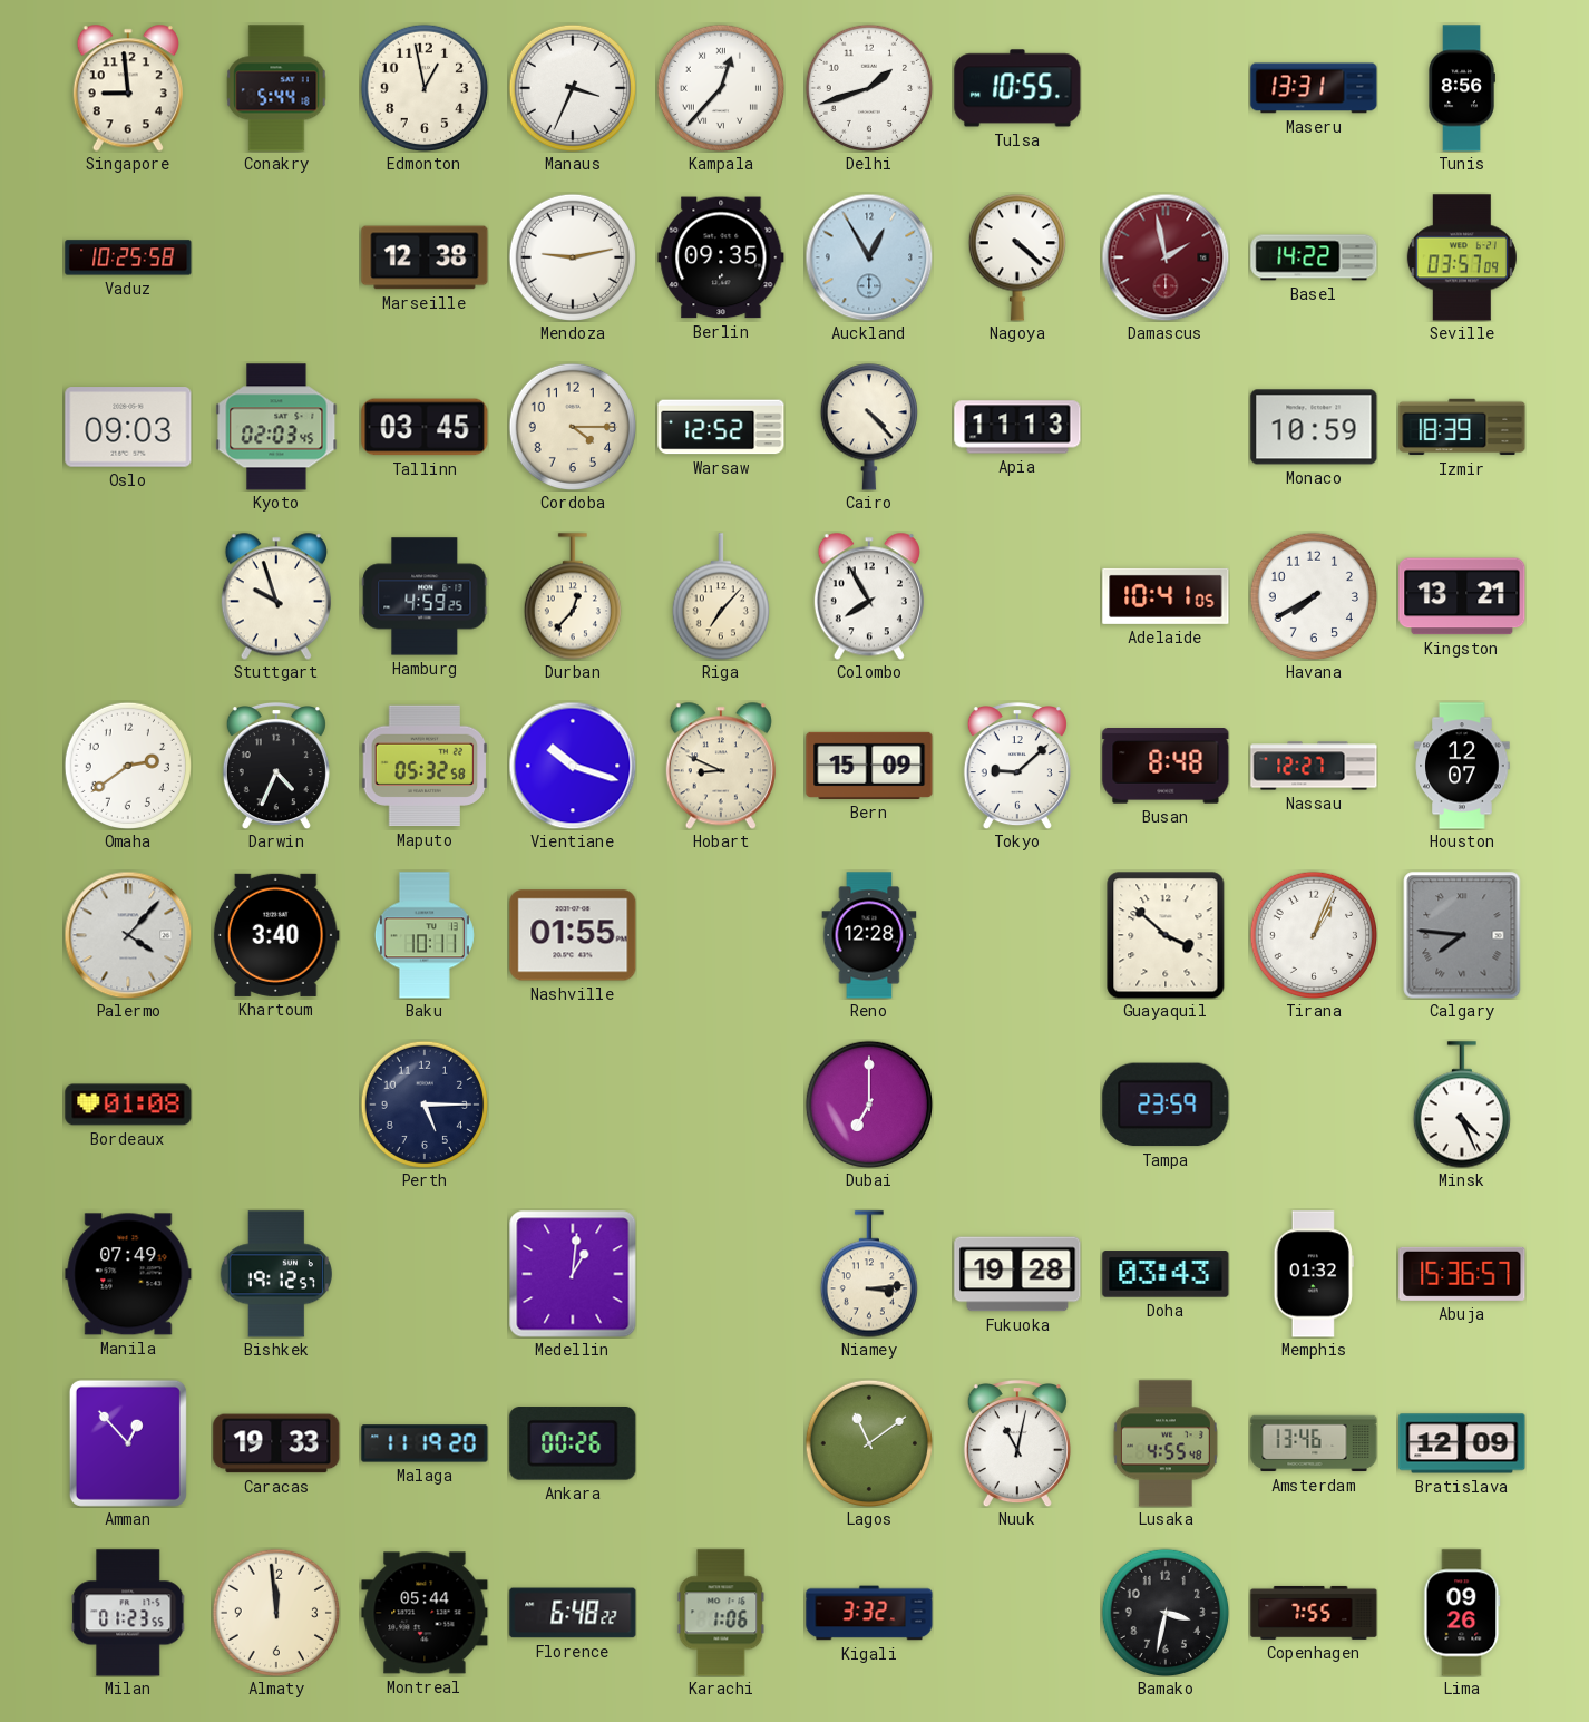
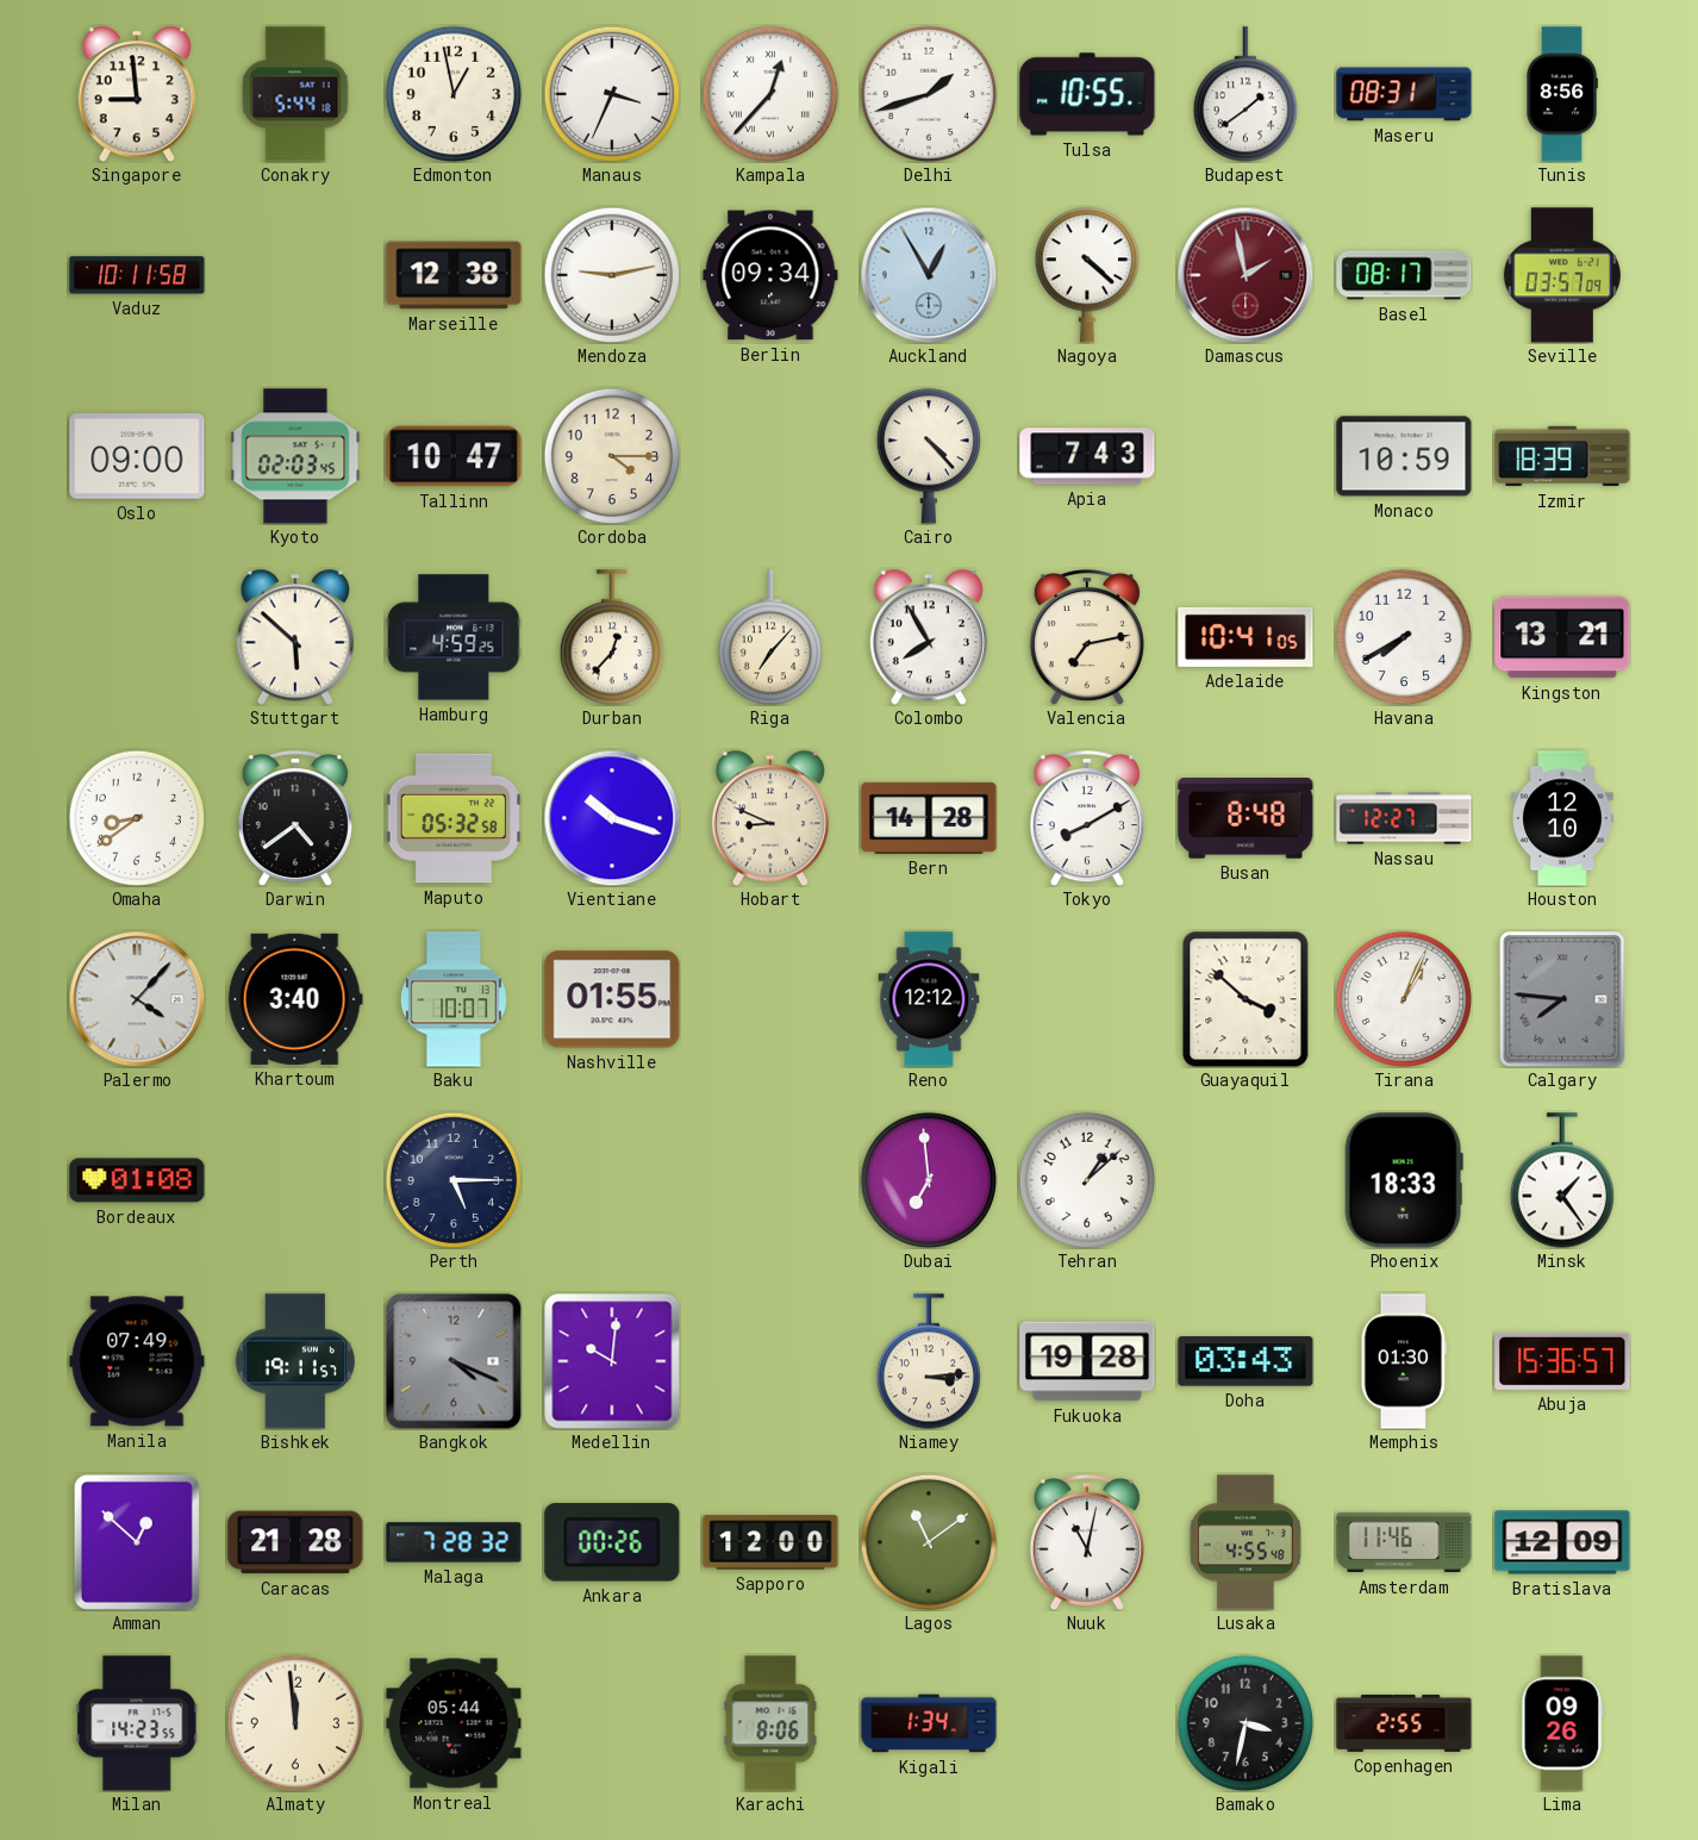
Budapest: none -> 1:39 (1246, 94)
Maseru: 13:31 -> 08:31 (1404, 94)
Vaduz: 10:25 -> 10:11 (137, 275)
Berlin: 09:35 -> 09:34 (770, 275)
Basel: 14:22 -> 08:17 (1404, 275)
Oslo: 09:03 -> 09:00 (137, 456)
Tallinn: 03:45 -> 10:47 (454, 456)
Warsaw: 12:52 -> none (721, 427)
Apia: 11:13 -> 7:43 (1087, 456)
Stuttgart: 9:57 -> 5:52 (295, 637)
Valencia: none -> 7:13 (1087, 637)
Omaha: 2:39 -> 8:39 (136, 817)
Darwin: 4:34 -> 4:39 (295, 818)
Bern: 15:09 -> 14:28 (929, 818)
Tokyo: 9:08 -> 8:10 (1087, 818)
Houston: 12:07 -> 12:10 (1562, 818)
Baku: 10:11 -> 10:07 (454, 999)
Reno: 12:28 -> 12:12 (929, 999)
Dubai: 7:00 -> 6:59 (928, 1179)
Tehran: none -> 1:08 (1086, 1179)
Tampa: 23:59 -> none (1166, 1105)
Phoenix: none -> 18:33 (1404, 1180)
Minsk: 4:26 -> 1:24 (1562, 1180)
Bishkek: 19:12 -> 19:11 (295, 1361)
Bangkok: none -> 4:19 (454, 1361)
Medellin: 1:01 -> 10:01 (612, 1361)
Memphis: 01:32 -> 01:30 (1404, 1361)
Amman: 12:53 -> 12:52 (137, 1542)
Caracas: 19:33 -> 21:28 (295, 1542)
Malaga: 11:19 -> 7:28 (454, 1542)
Sapporo: none -> 12:00 (770, 1542)
Amsterdam: 13:46 -> 11:46 (1404, 1542)
Milan: 01:23 -> 14:23 (137, 1723)
Florence: 6:48 -> none (573, 1613)
Karachi: 1:06 -> 8:06 (770, 1723)
Kigali: 3:32 -> 1:34 (929, 1723)
Copenhagen: 7:55 -> 2:55 (1404, 1723)
